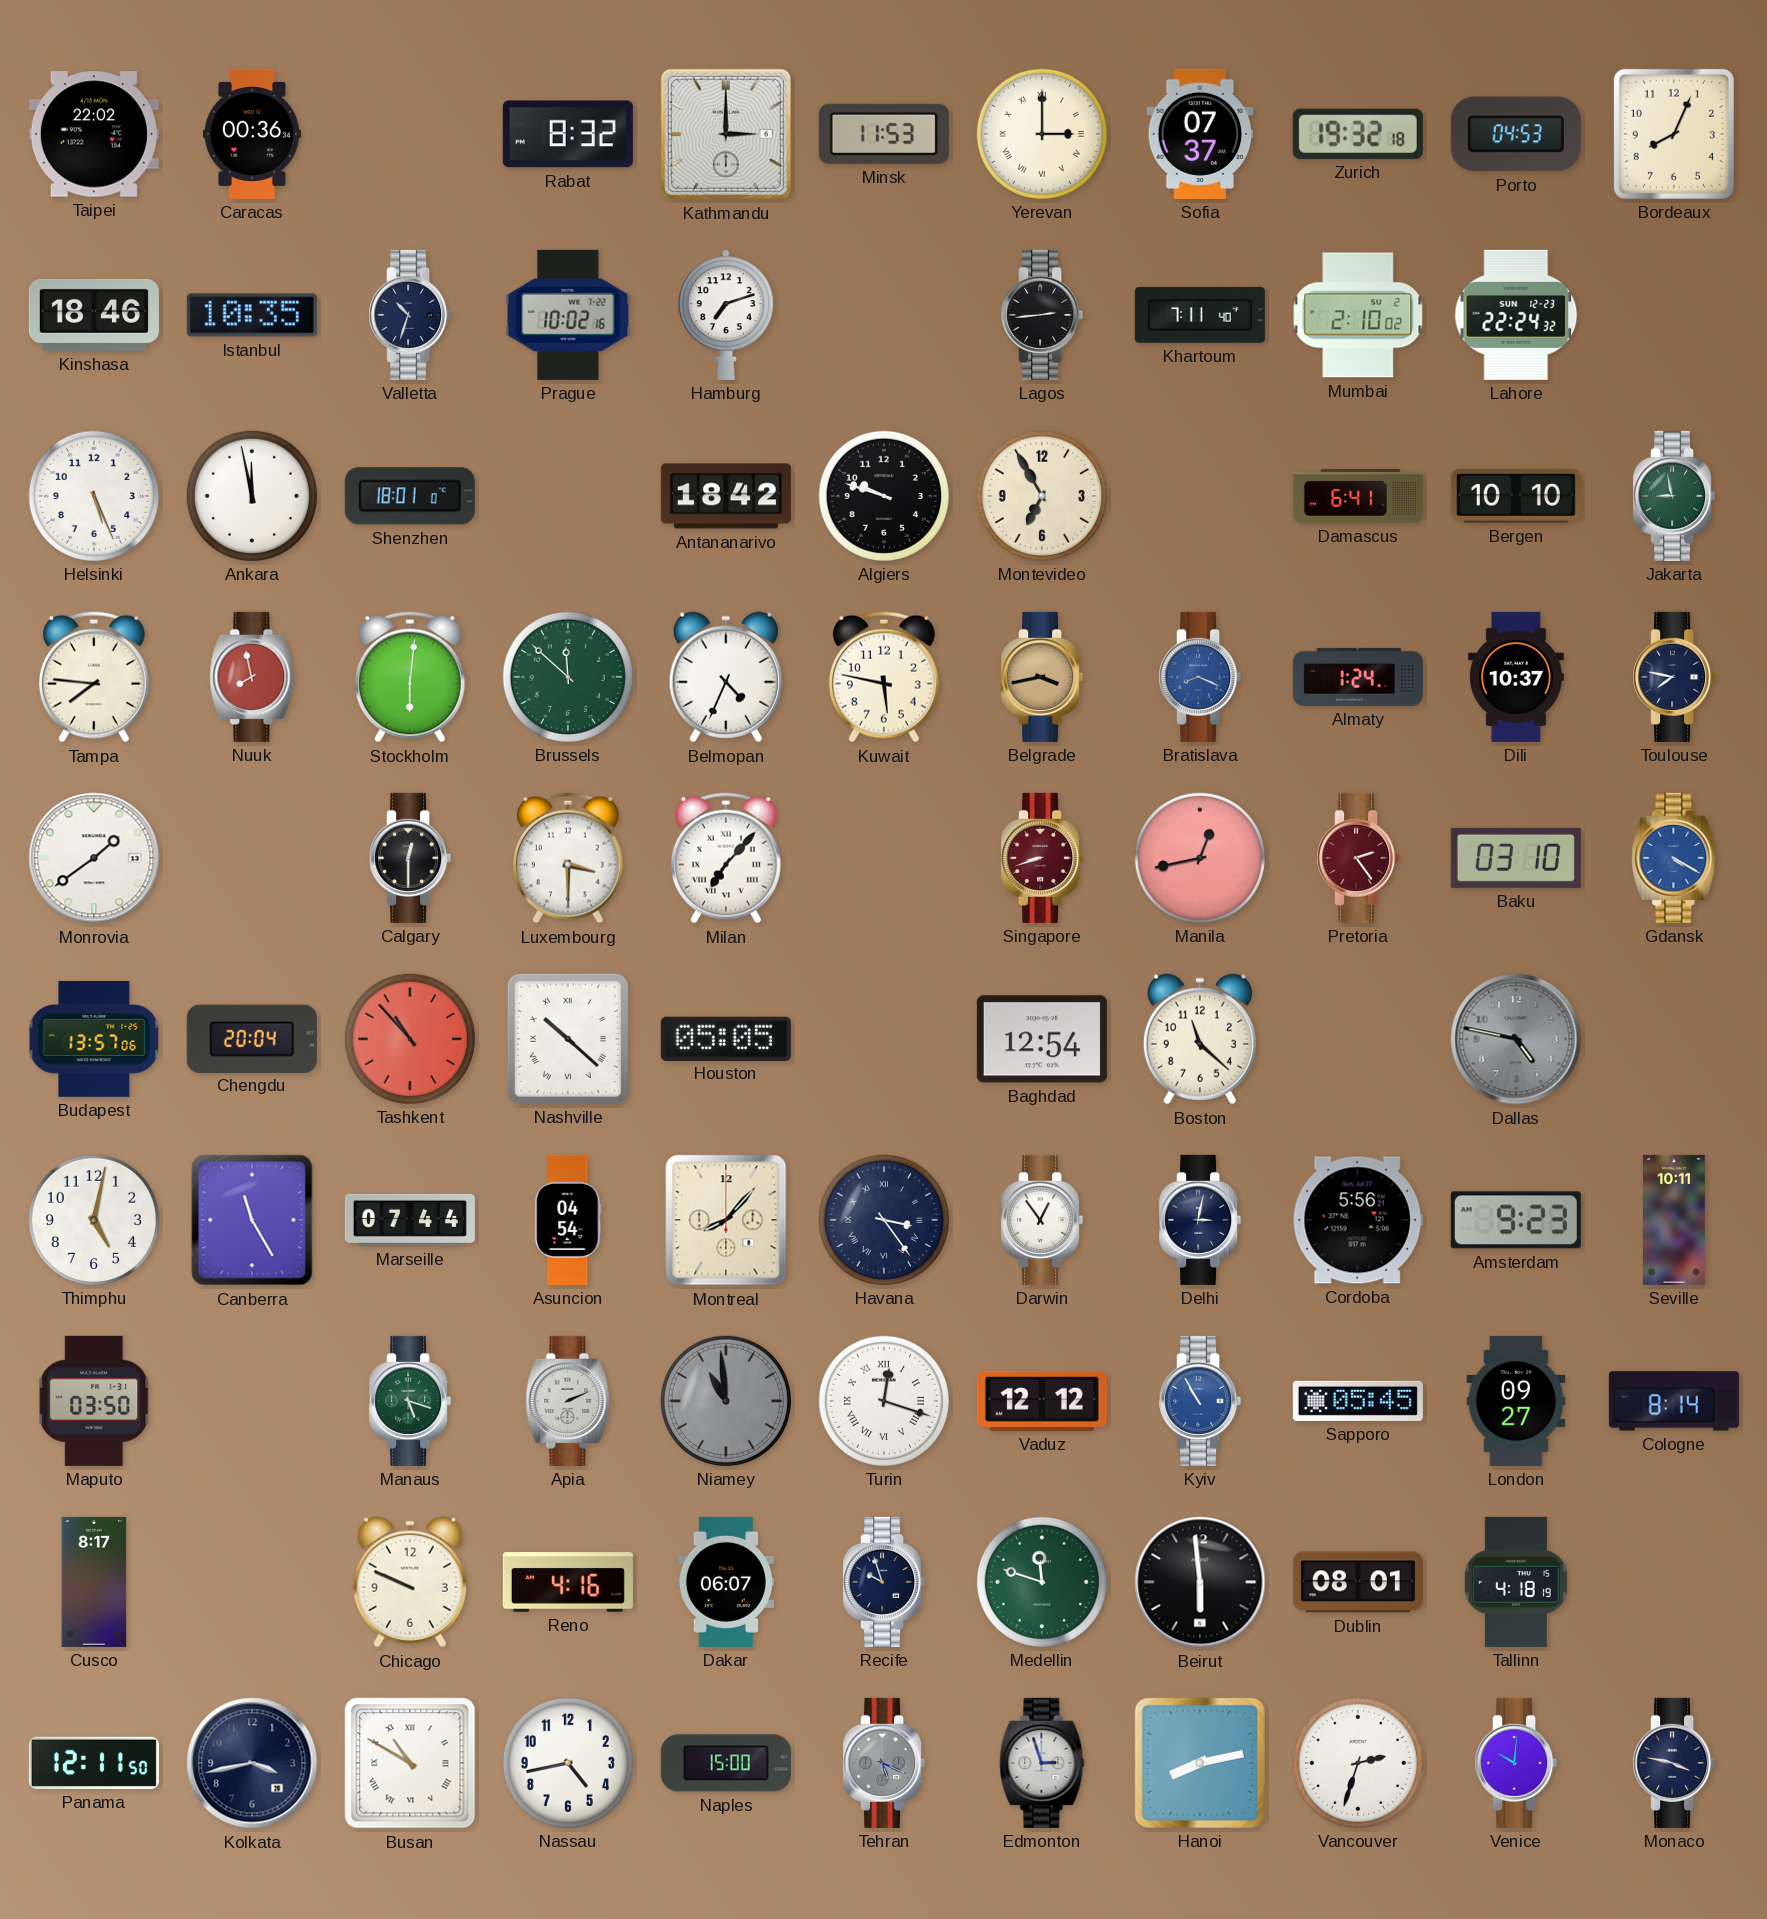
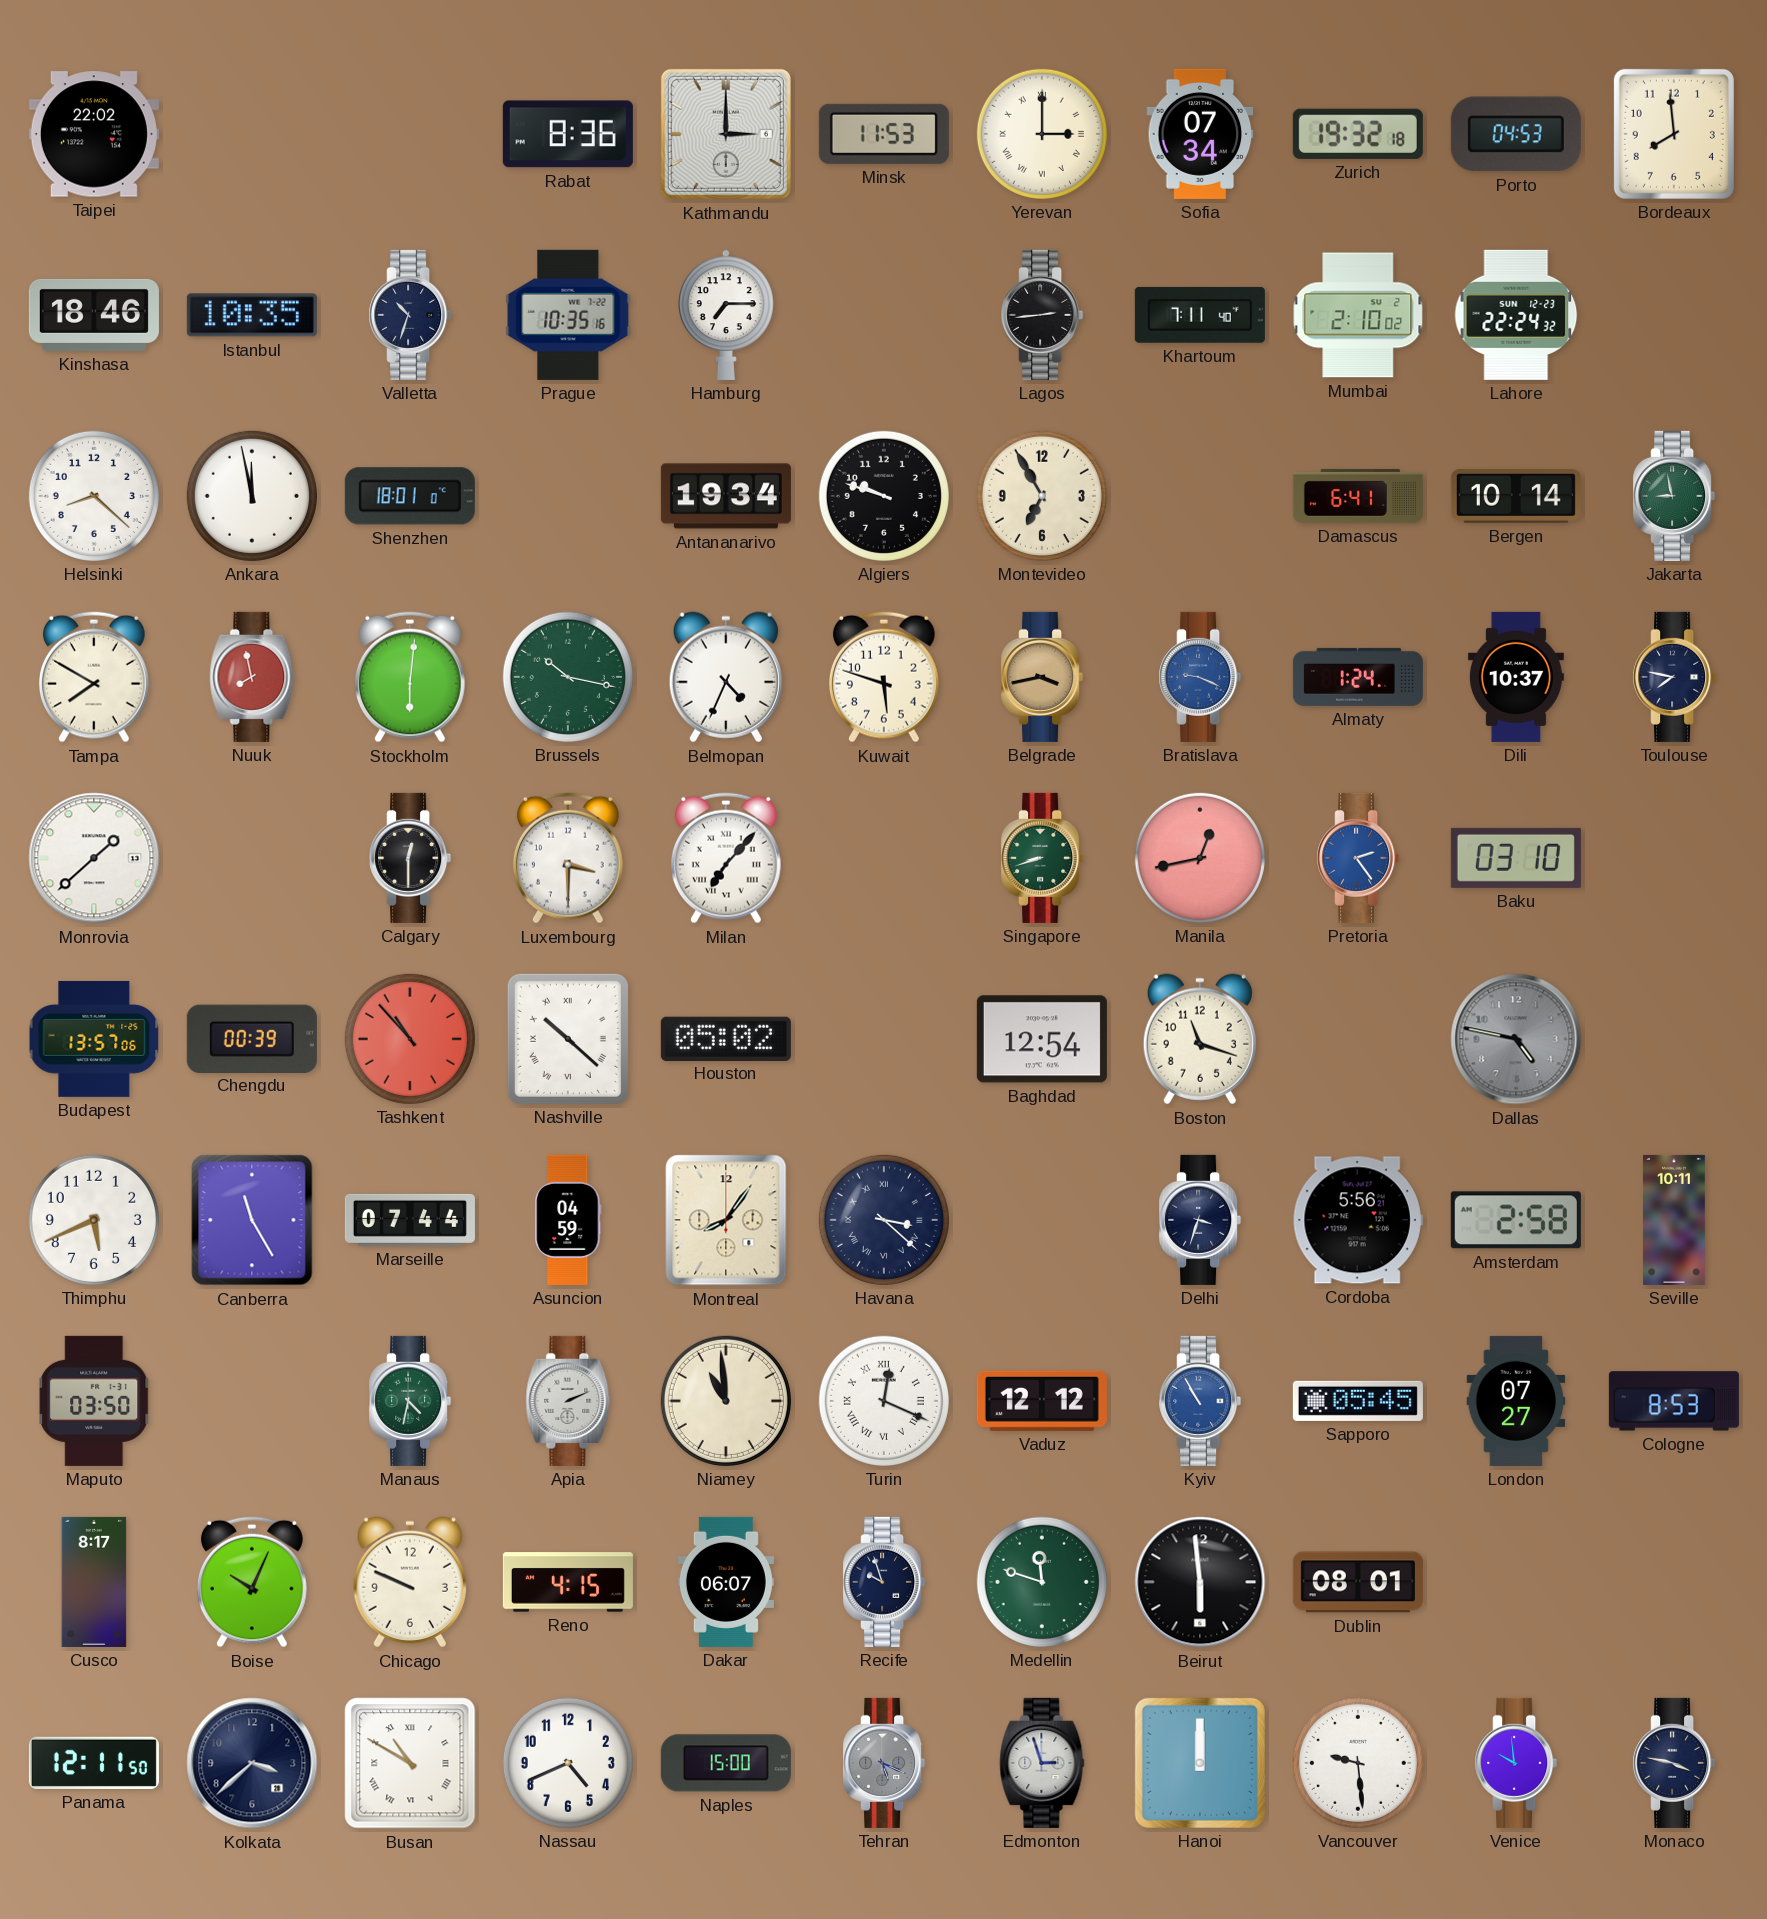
Caracas: 00:36 -> none (252, 134)
Rabat: 8:32 -> 8:36 (568, 134)
Sofia: 07:37 -> 07:34 (1200, 134)
Bordeaux: 8:04 -> 7:59 (1674, 134)
Prague: 10:02 -> 10:35 (568, 315)
Hamburg: 7:12 -> 7:15 (726, 315)
Helsinki: 5:26 -> 8:22 (94, 496)
Antananarivo: 18:42 -> 19:34 (726, 496)
Bergen: 10:10 -> 10:14 (1516, 496)
Tampa: 7:46 -> 7:50 (94, 677)
Brussels: 11:52 -> 10:17 (568, 677)
Kuwait: 5:47 -> 5:48 (884, 677)
Bratislava: 8:19 -> 9:19 (1200, 677)
Monrovia: 1:39 -> 1:38 (94, 858)
Singapore dial: burgundy -> green (1042, 858)
Pretoria dial: burgundy -> blue (1358, 858)
Gdansk: 4:20 -> none (1674, 858)
Chengdu: 20:04 -> 00:39 (252, 1038)
Houston: 05:05 -> 05:02 (726, 1038)
Boston: 11:22 -> 11:18 (1200, 1039)
Thimphu: 5:02 -> 5:41 (94, 1220)
Asuncion: 04:54 -> 04:59 (568, 1220)
Montreal: 8:07 -> 8:06 (726, 1220)
Havana: 3:24 -> 3:22 (884, 1220)
Darwin: 12:54 -> none (1042, 1220)
Delhi: 3:02 -> 3:33 (1200, 1220)
Amsterdam: 9:23 -> 2:58 (1516, 1220)
Manaus: 5:18 -> 4:32 (410, 1401)
Niamey dial: grey -> cream (726, 1401)
Turin: 12:18 -> 12:19 (884, 1401)
London: 09:27 -> 07:27 (1516, 1401)
Cologne: 8:14 -> 8:53 (1674, 1401)
Boise: none -> 10:04 (252, 1582)
Reno: 4:16 -> 4:15 (568, 1582)
Tallinn: 4:18 -> none (1516, 1582)
Kolkata: 3:43 -> 3:38 (252, 1763)
Nassau: 4:43 -> 4:41 (568, 1763)
Hanoi: 8:13 -> 12:00 (1200, 1763)
Vancouver: 2:33 -> 9:29 (1358, 1763)
Venice: 10:01 -> 9:59 (1516, 1763)
